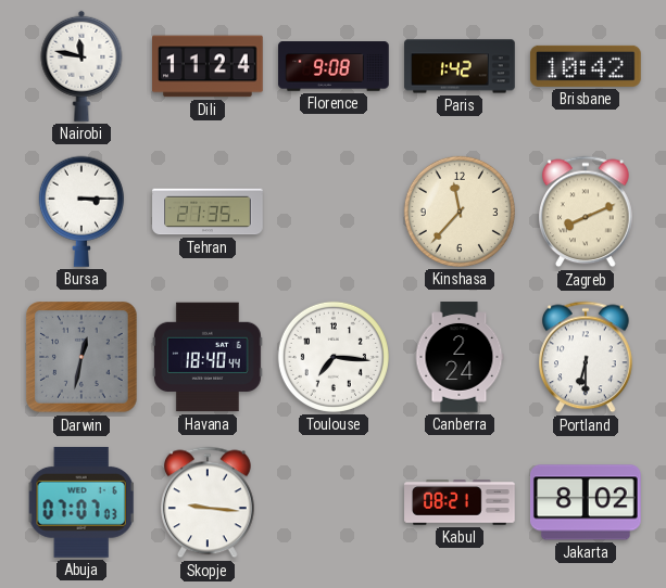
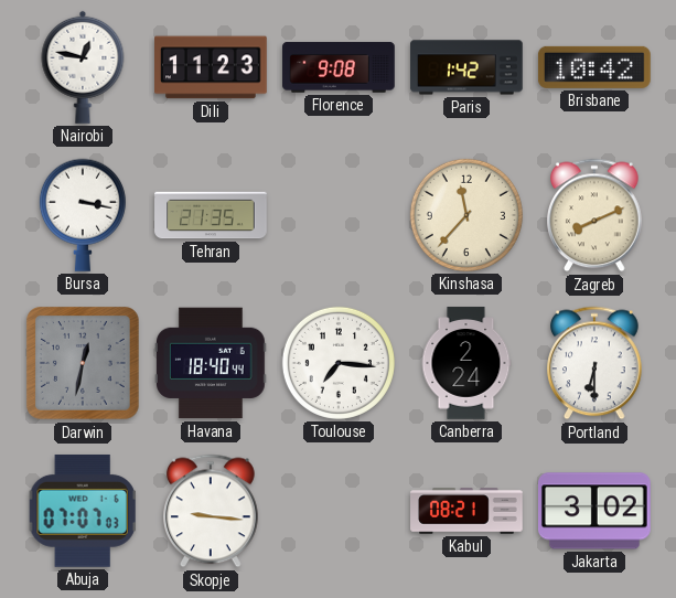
Nairobi: 11:47 -> 12:47 (83, 67)
Dili: 11:24 -> 11:23 (212, 67)
Bursa: 3:15 -> 3:17 (83, 215)
Jakarta: 8:02 -> 3:02 (595, 511)
